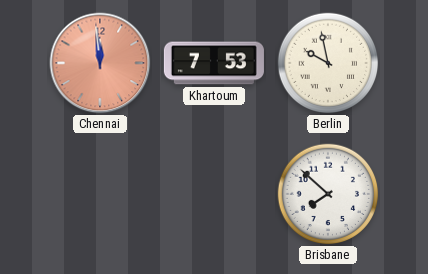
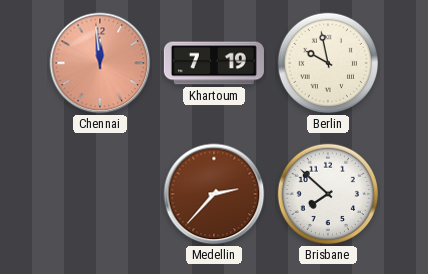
Khartoum: 7:53 -> 7:19 (214, 63)
Medellin: none -> 2:37 (214, 194)
